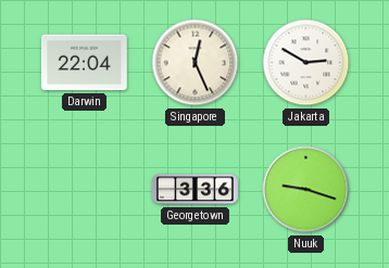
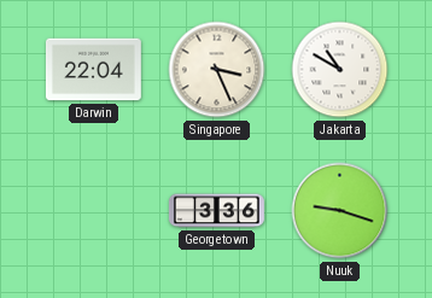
Singapore: 12:26 -> 3:26 (217, 70)
Jakarta: 2:50 -> 10:50 (340, 70)
